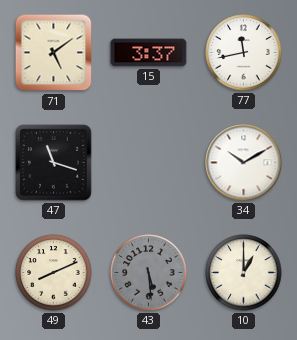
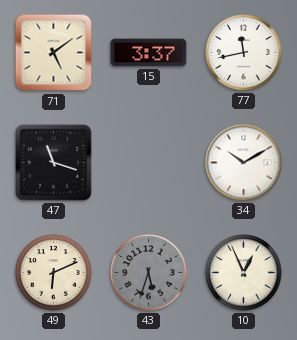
49: 8:11 -> 6:11 (54, 273)
43: 5:29 -> 5:33 (149, 273)
10: 1:00 -> 12:56 (244, 273)
